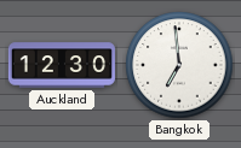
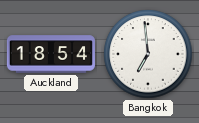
Auckland: 12:30 -> 18:54 (51, 54)
